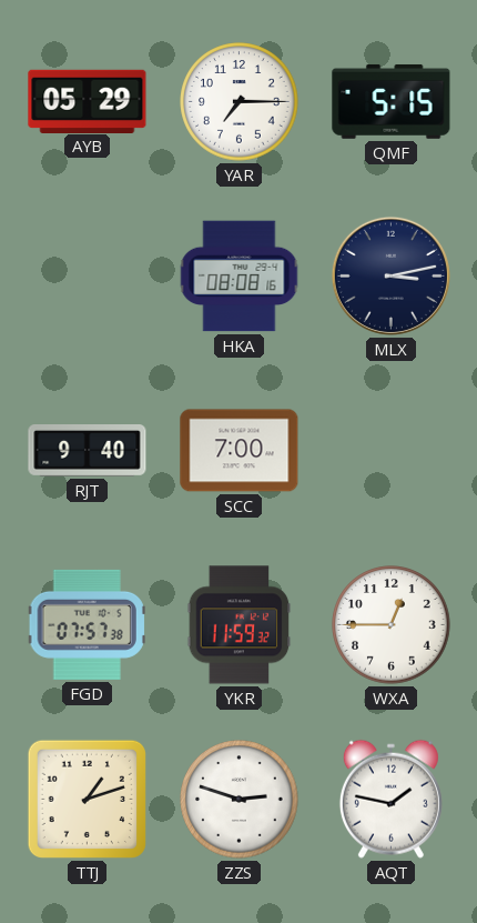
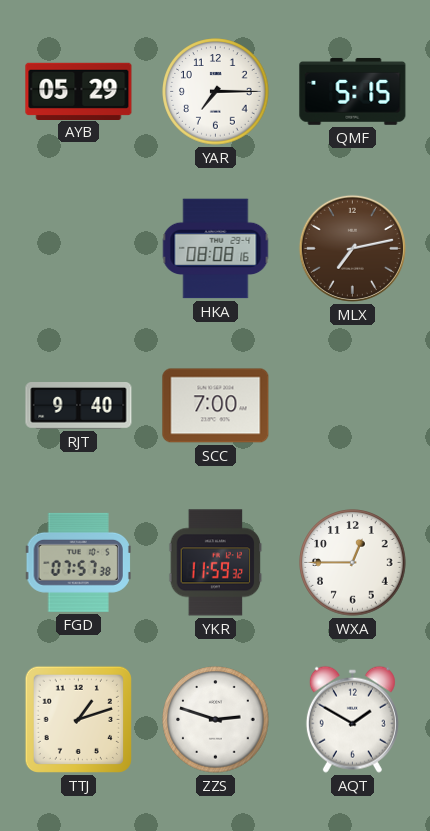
MLX: 3:13 -> 7:13 (352, 248)
MLX dial: navy -> brown (352, 248)
AQT: 1:47 -> 1:50 (352, 719)
